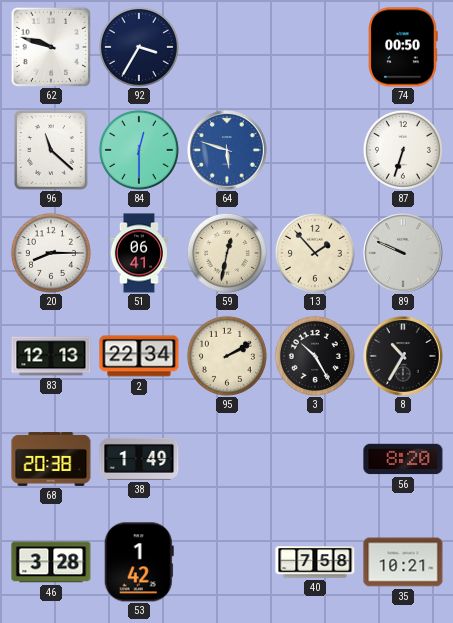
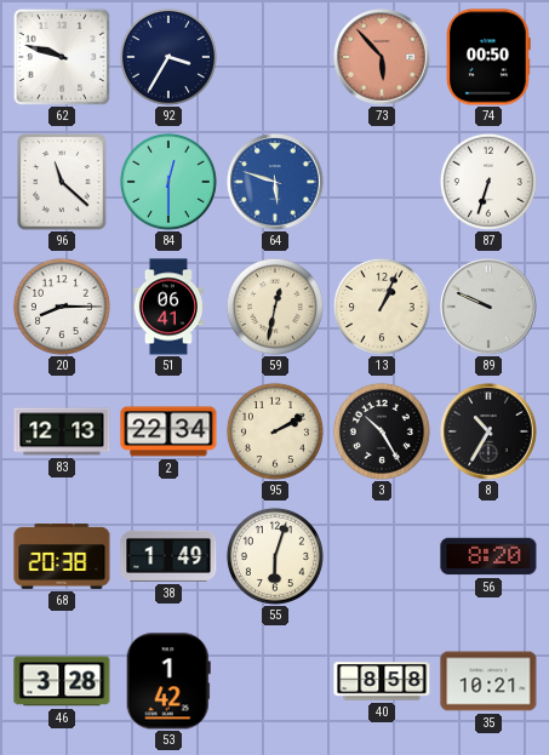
73: none -> 5:53 (382, 57)
13: 1:53 -> 1:04 (382, 307)
55: none -> 6:03 (275, 556)
40: 7:58 -> 8:58 (382, 681)
